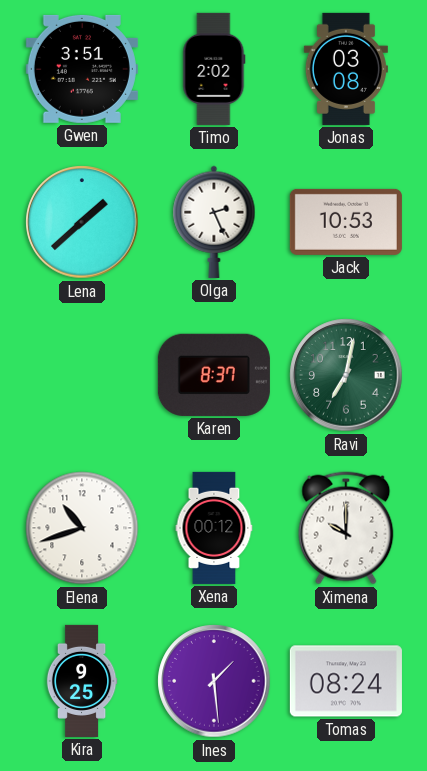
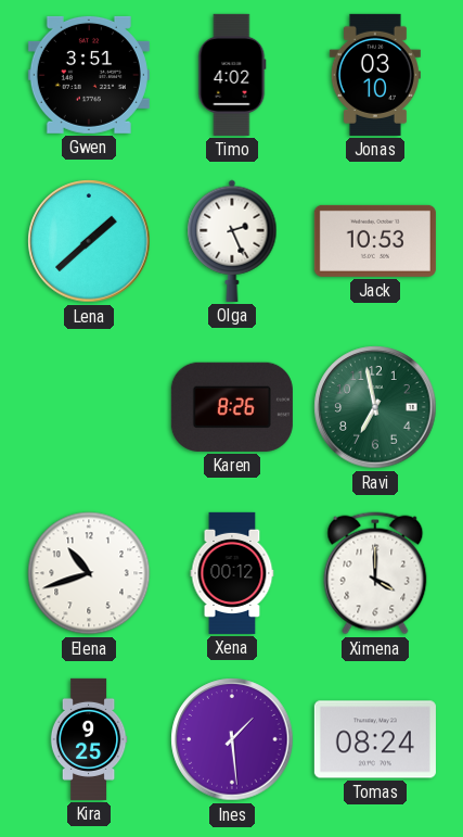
Timo: 2:02 -> 4:02 (232, 75)
Jonas: 03:08 -> 03:10 (375, 75)
Karen: 8:37 -> 8:26 (232, 407)
Ravi: 7:02 -> 6:58 (375, 407)
Ximena: 10:00 -> 4:00 (375, 573)
